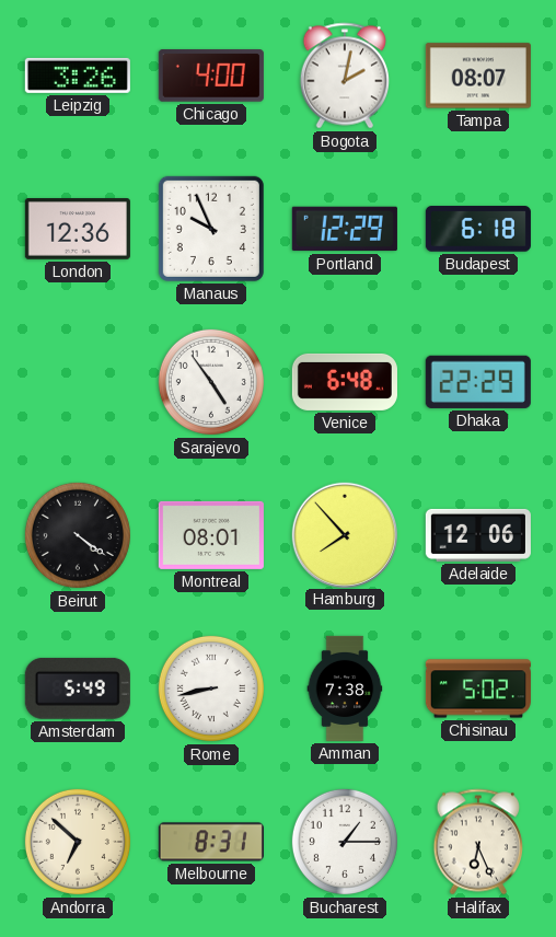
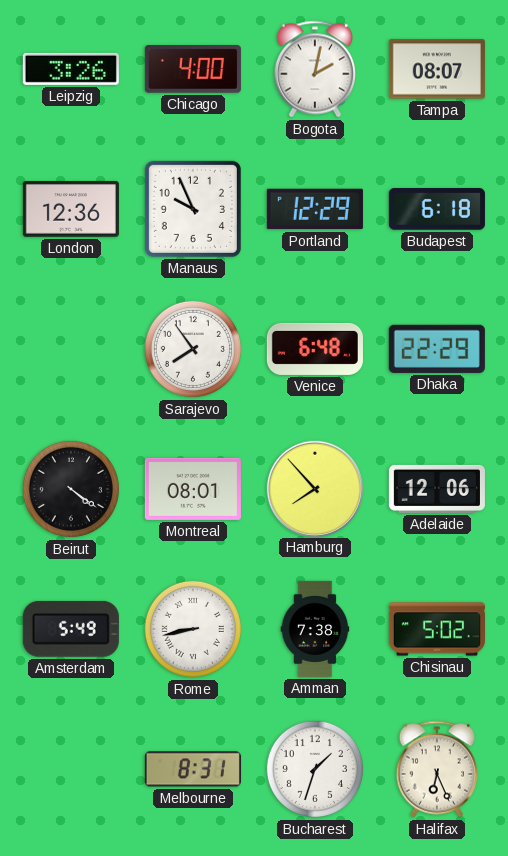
Sarajevo: 4:54 -> 7:54 (193, 349)
Andorra: 6:52 -> none (78, 842)
Bucharest: 1:15 -> 1:33 (315, 769)
